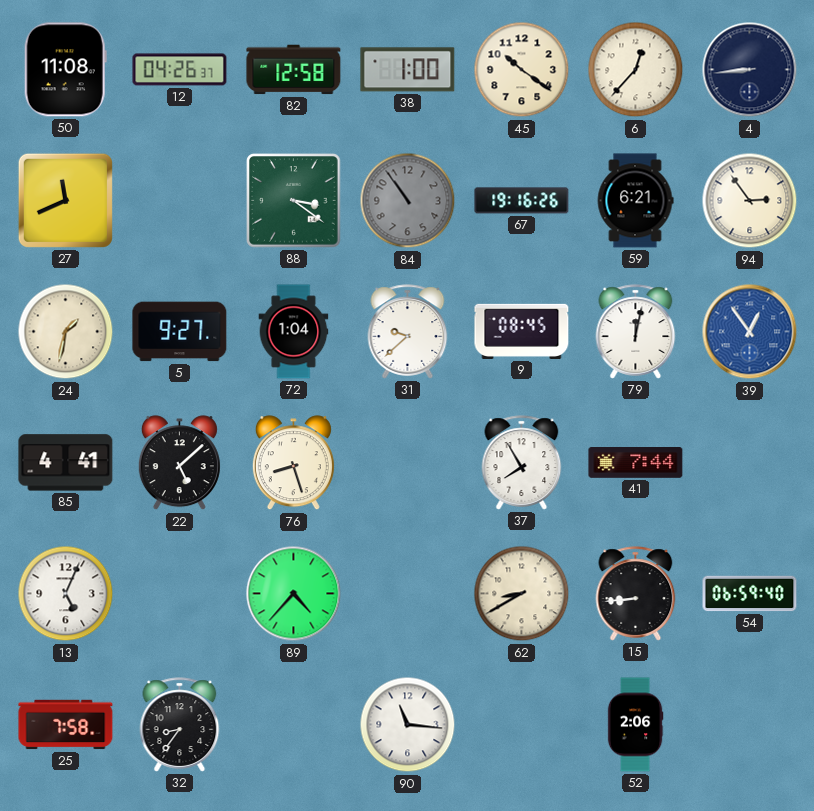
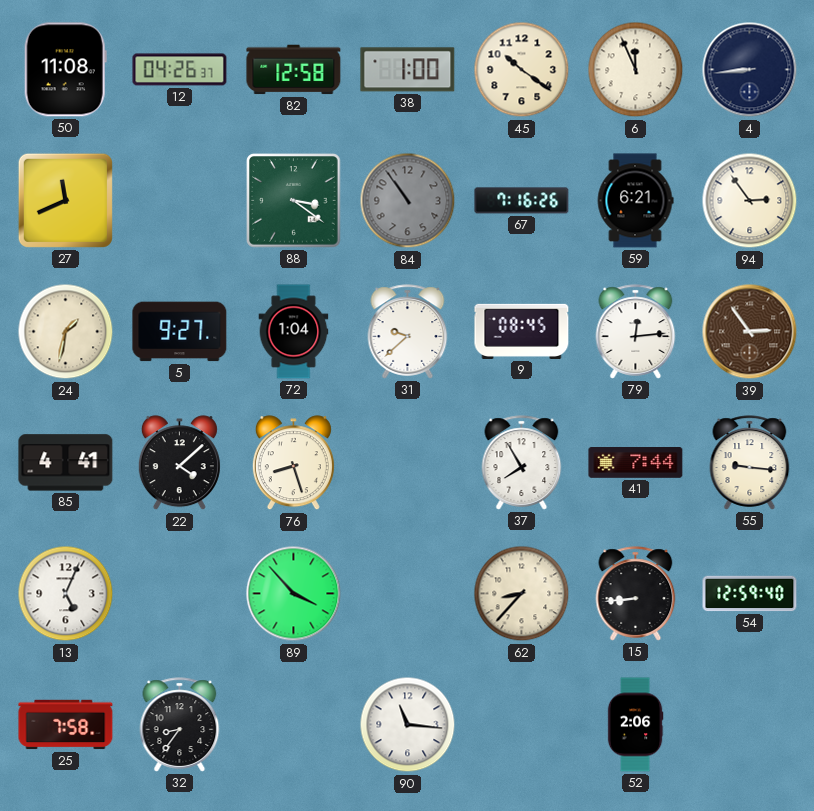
6: 12:37 -> 11:56 (636, 70)
67: 19:16 -> 7:16 (522, 201)
79: 12:02 -> 12:14 (636, 332)
39: 12:54 -> 2:54 (750, 332)
39 dial: blue -> brown (750, 332)
22: 5:08 -> 4:08 (179, 463)
55: none -> 9:16 (750, 463)
89: 4:37 -> 3:53 (294, 594)
62: 8:40 -> 8:37 (522, 594)
54: 06:59 -> 12:59 (750, 594)
